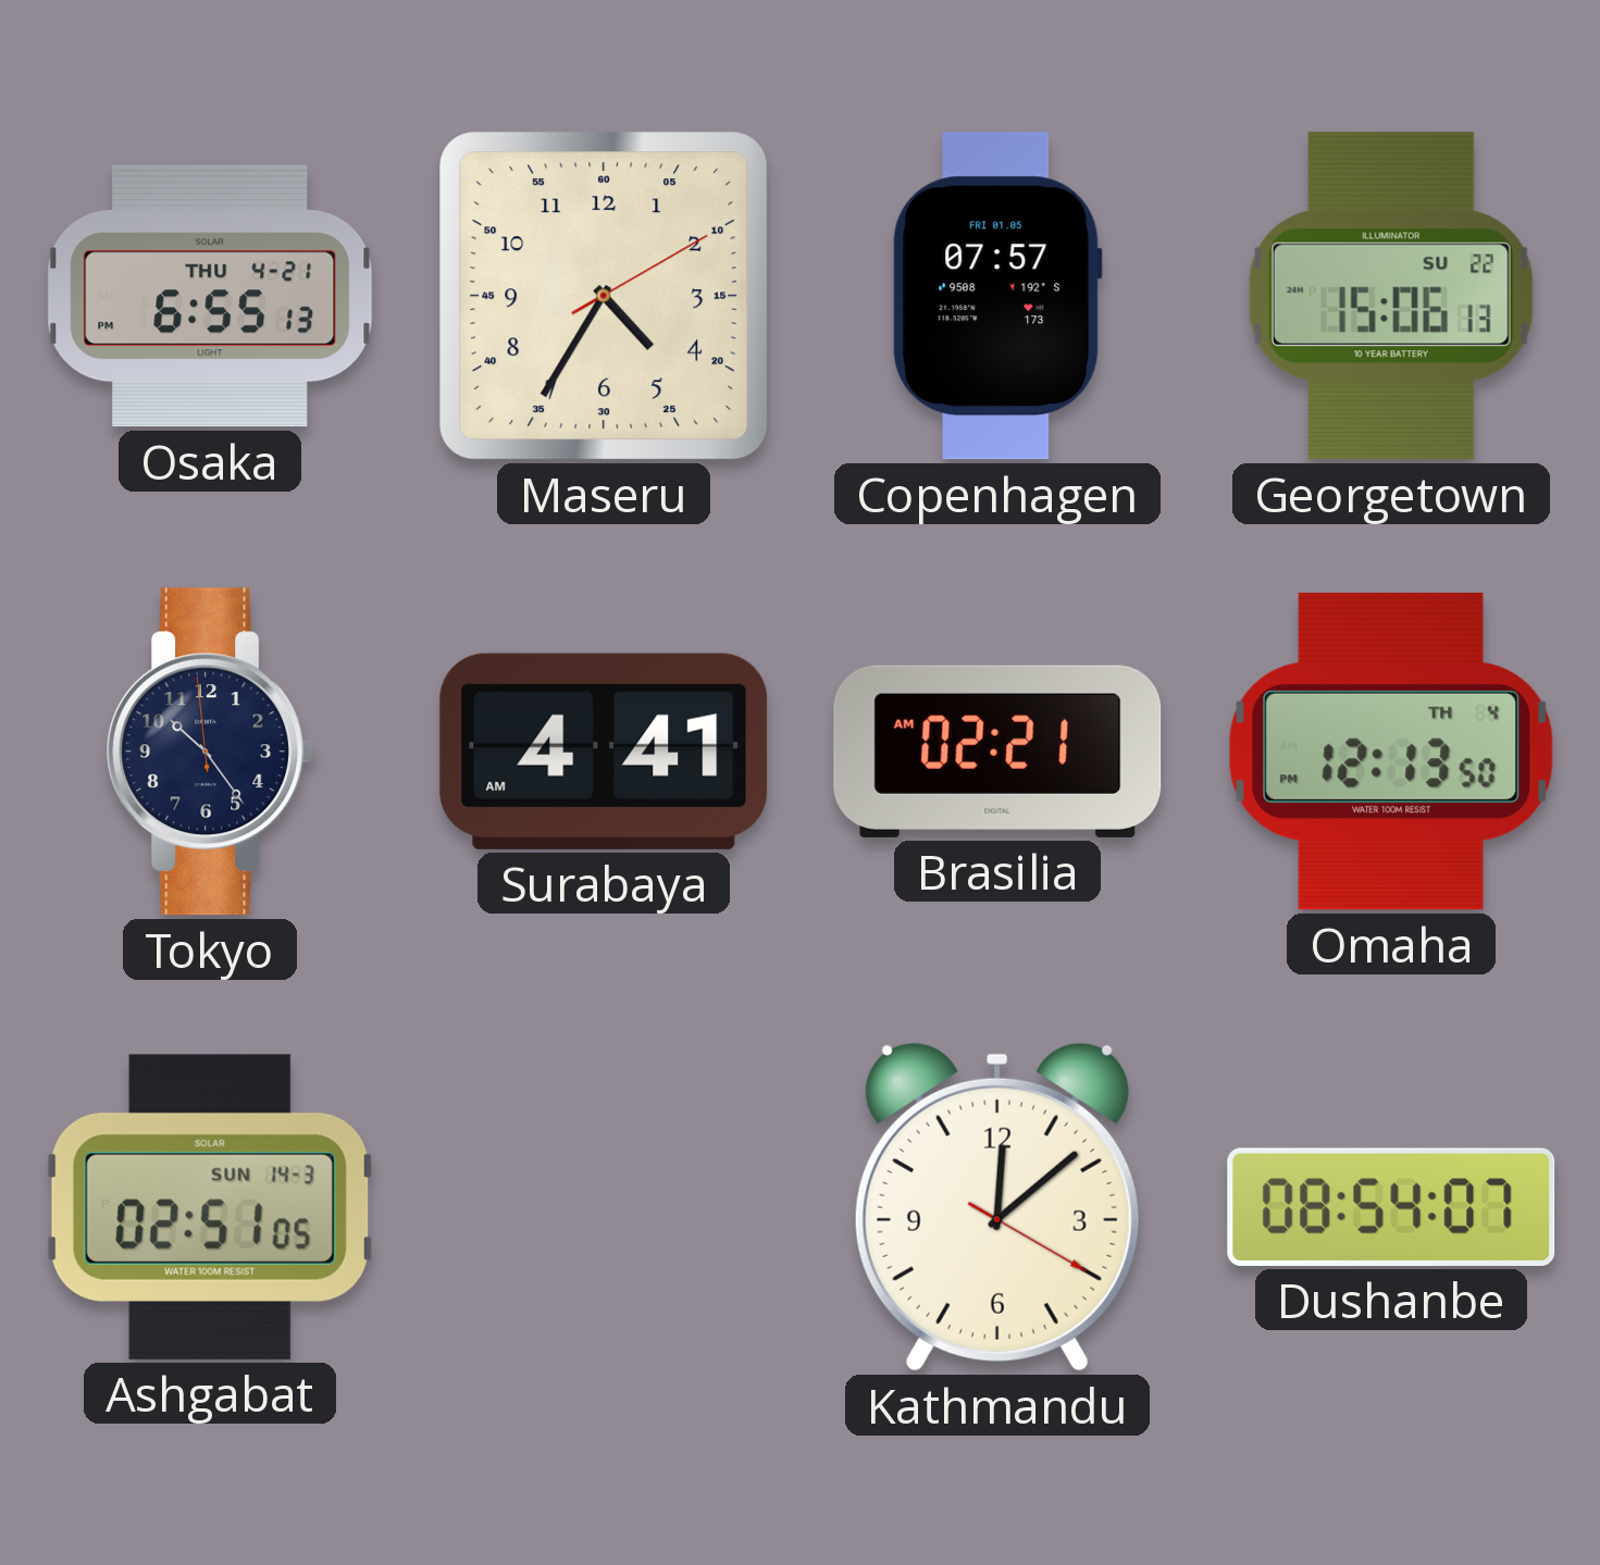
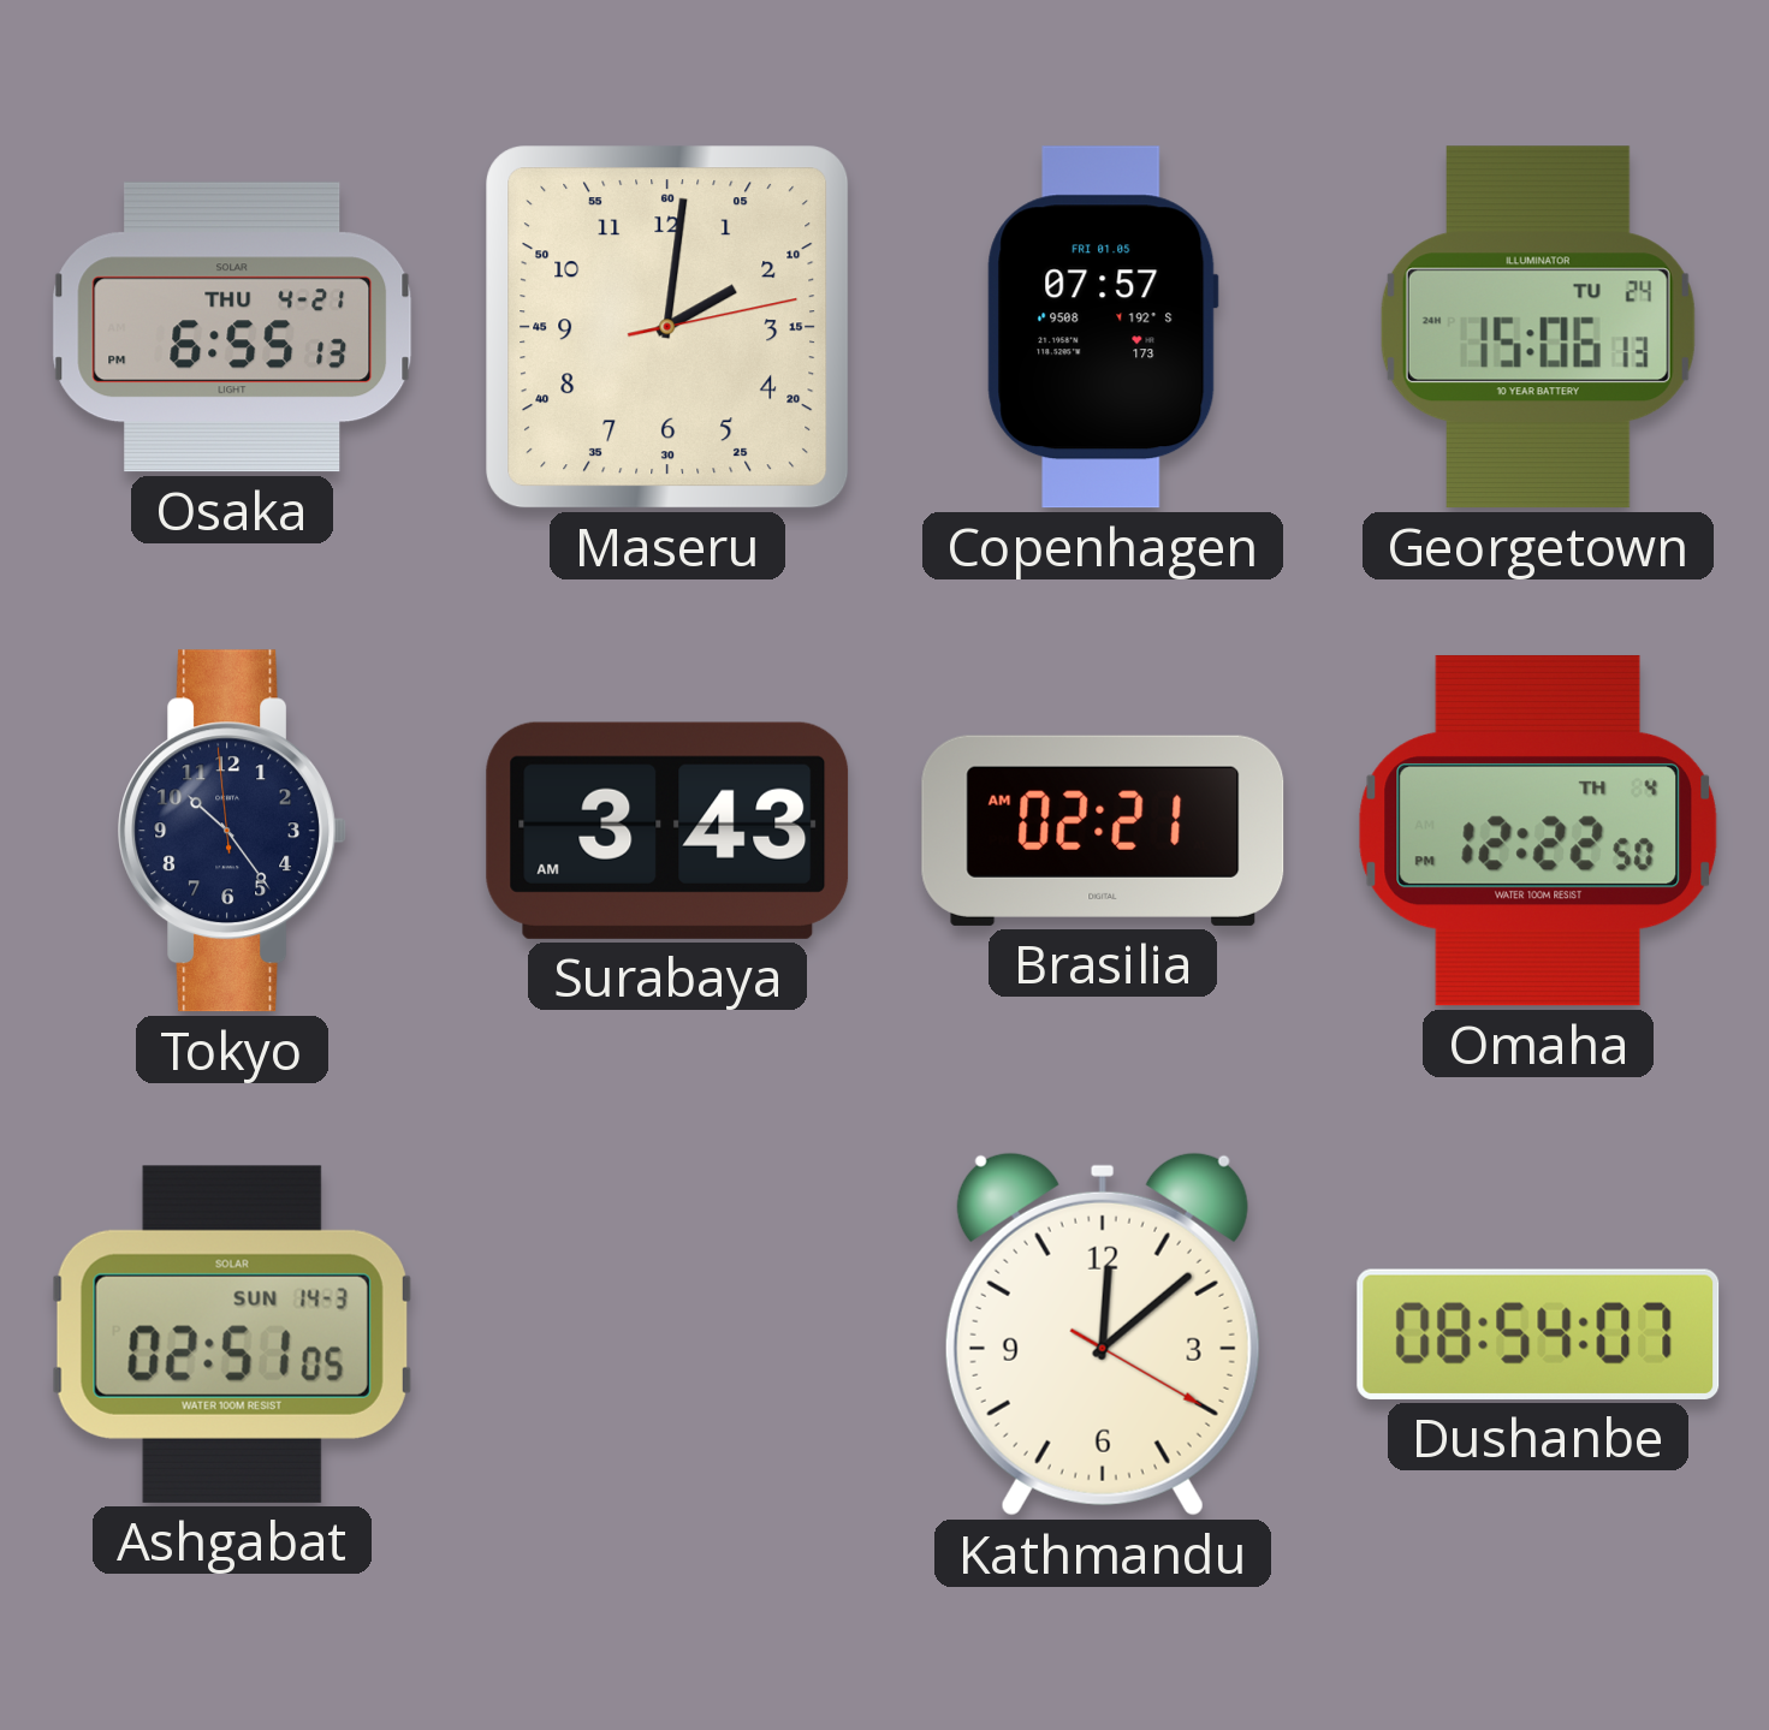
Maseru: 4:35 -> 2:01 (667, 327)
Georgetown date: SU 22 -> TU 24 (1538, 327)
Surabaya: 4:41 -> 3:43 (667, 831)
Omaha: 12:13 -> 12:22 (1537, 831)
